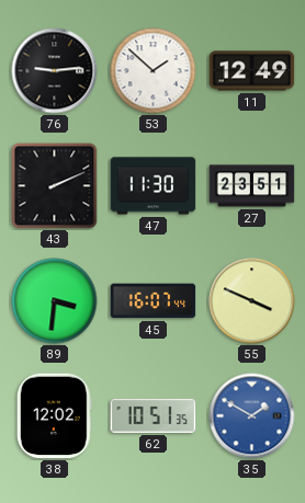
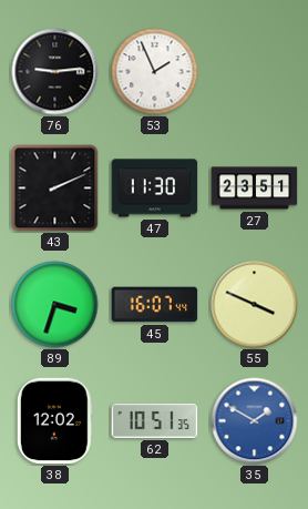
53: 1:52 -> 1:56 (155, 72)
11: 12:49 -> none (252, 71)
89: 3:31 -> 3:33 (55, 305)
